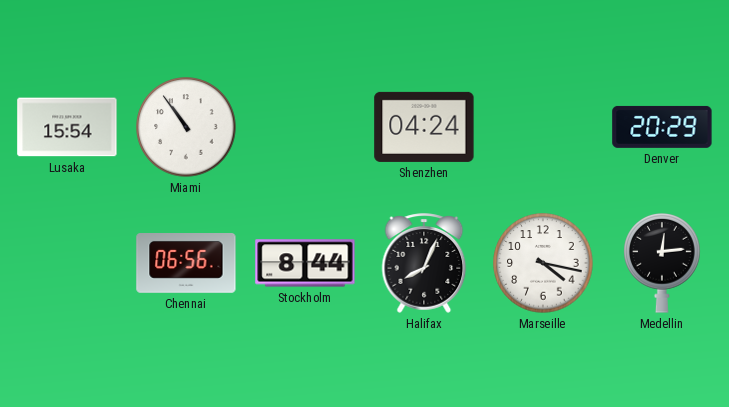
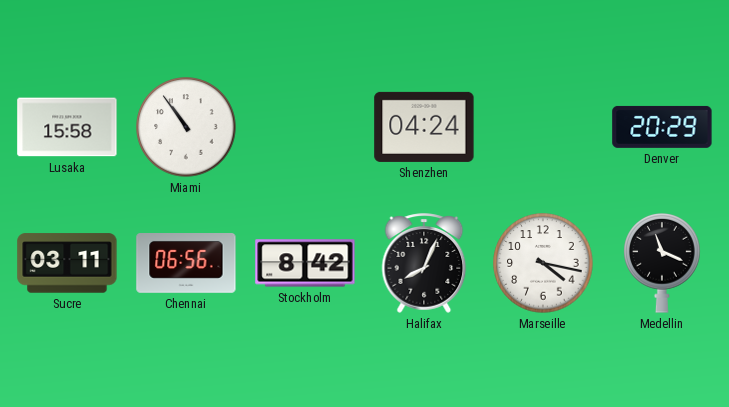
Lusaka: 15:54 -> 15:58 (67, 127)
Sucre: none -> 03:11 (67, 263)
Stockholm: 8:44 -> 8:42 (305, 263)
Medellin: 12:14 -> 11:19 (662, 264)
